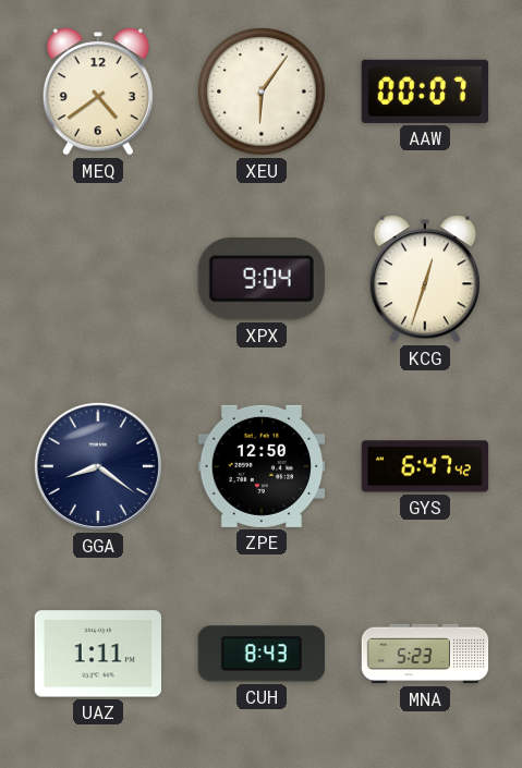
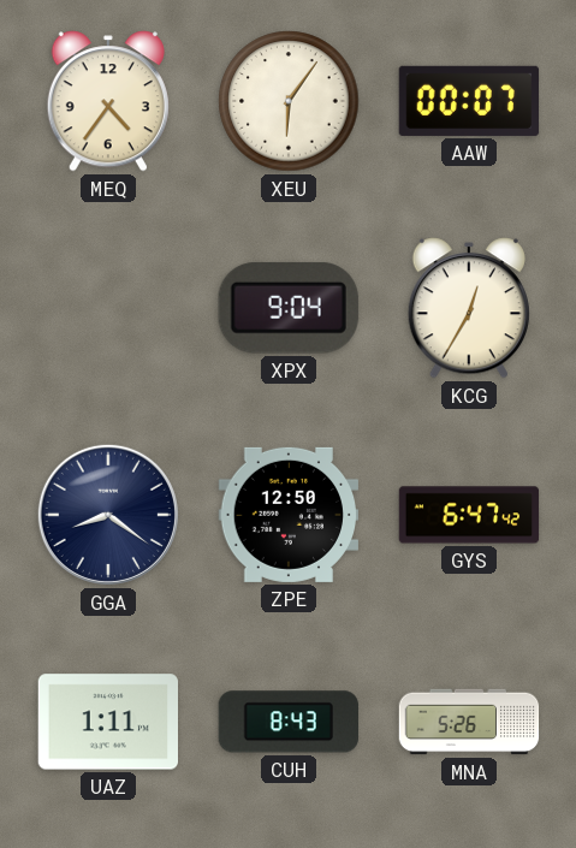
MEQ: 4:39 -> 4:36 (108, 101)
KCG: 12:33 -> 12:35 (469, 308)
MNA: 5:23 -> 5:26 (469, 722)
